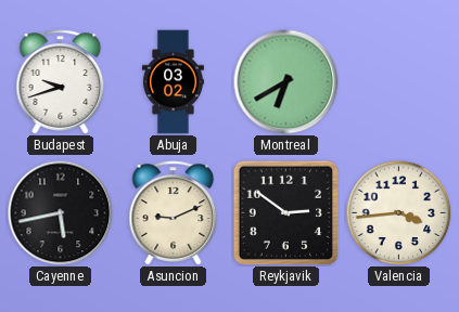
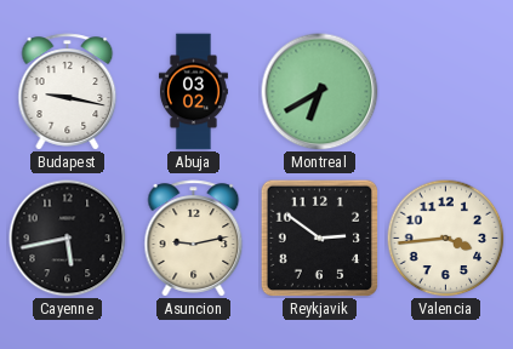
Budapest: 9:42 -> 9:17 (68, 92)
Asuncion: 9:11 -> 9:13 (194, 239)
